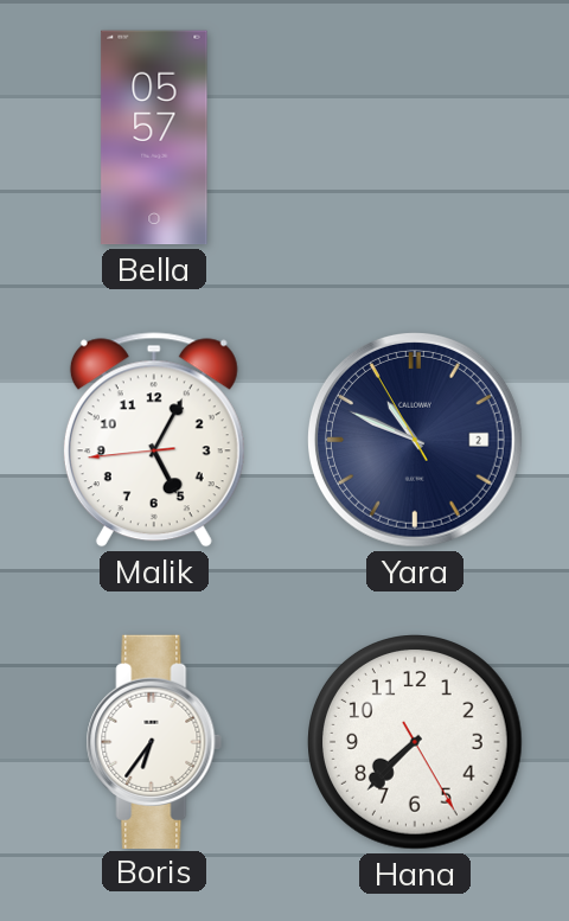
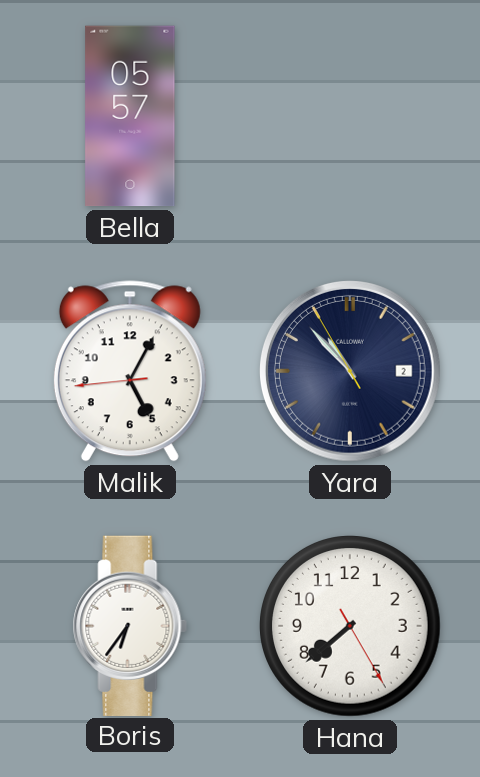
Yara: 10:48 -> 10:52 (350, 371)
Hana: 7:37 -> 7:38 (351, 627)
